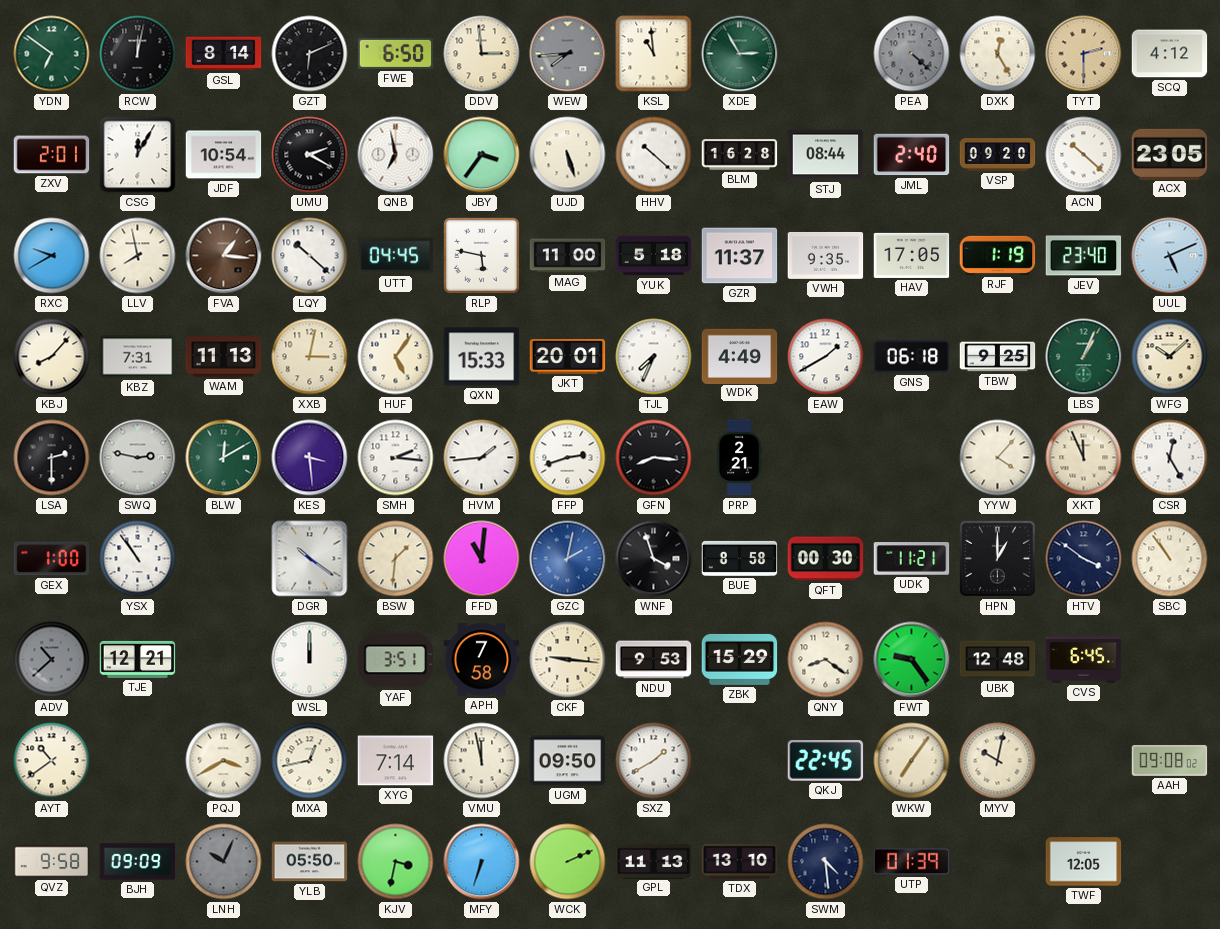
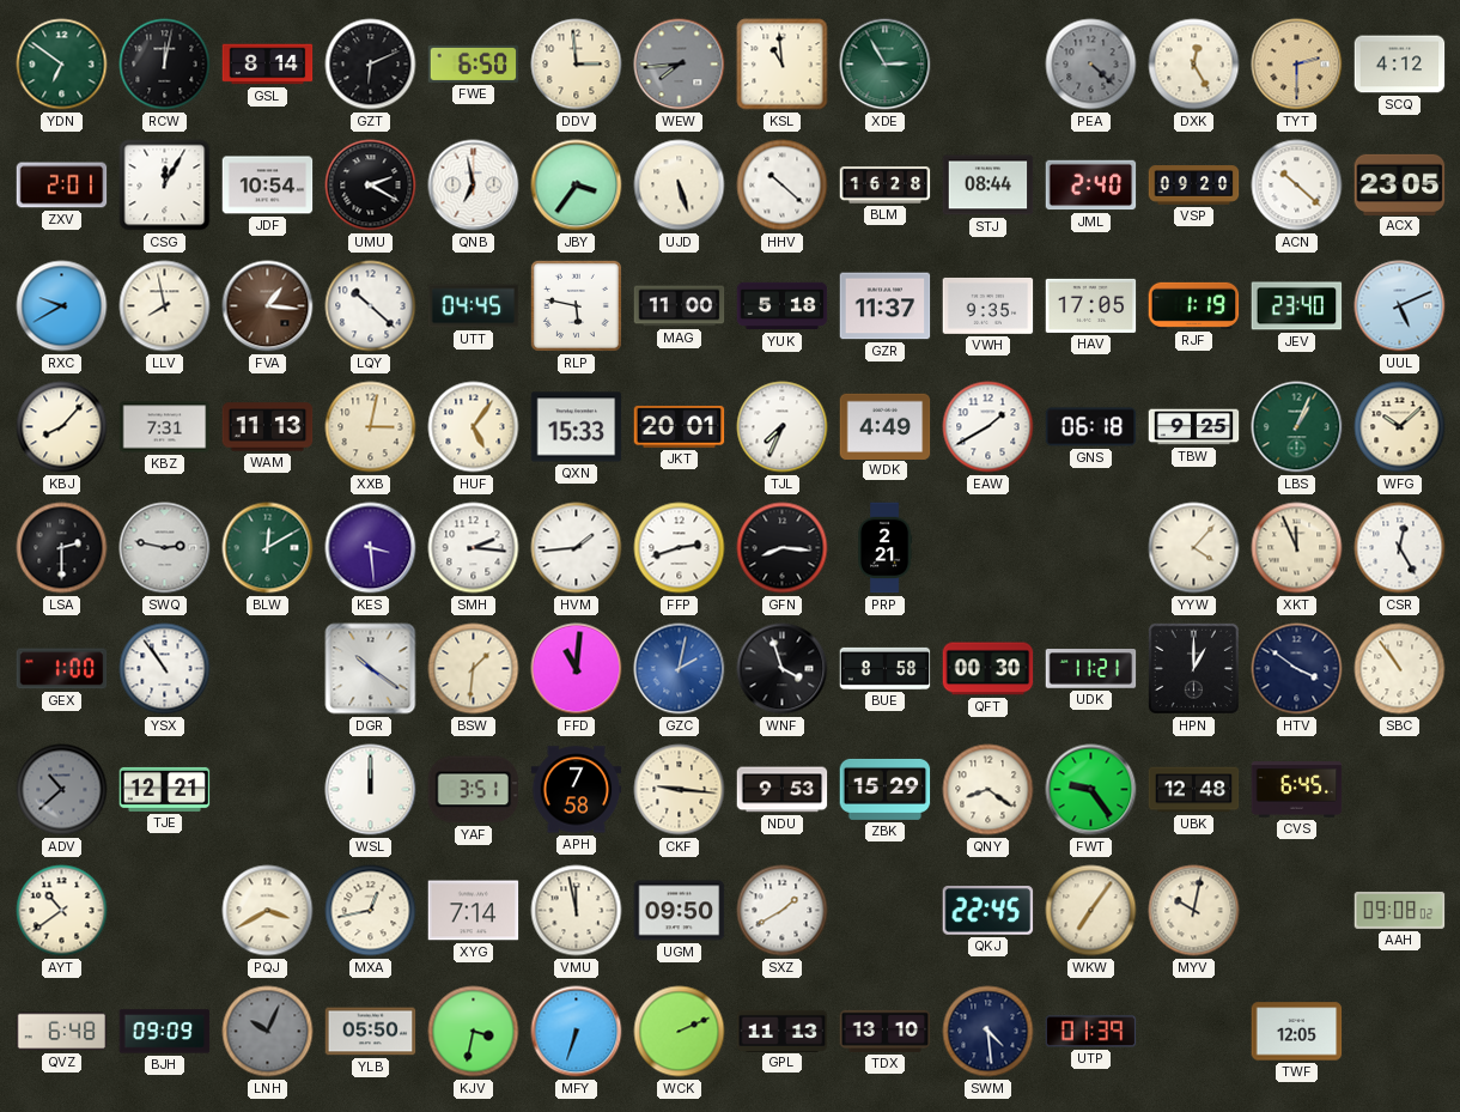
QVZ: 9:58 -> 6:48 (62, 1032)
